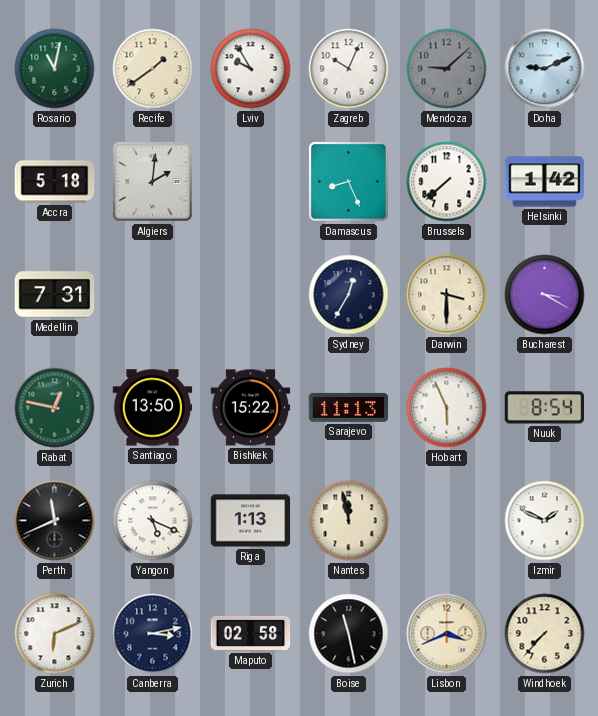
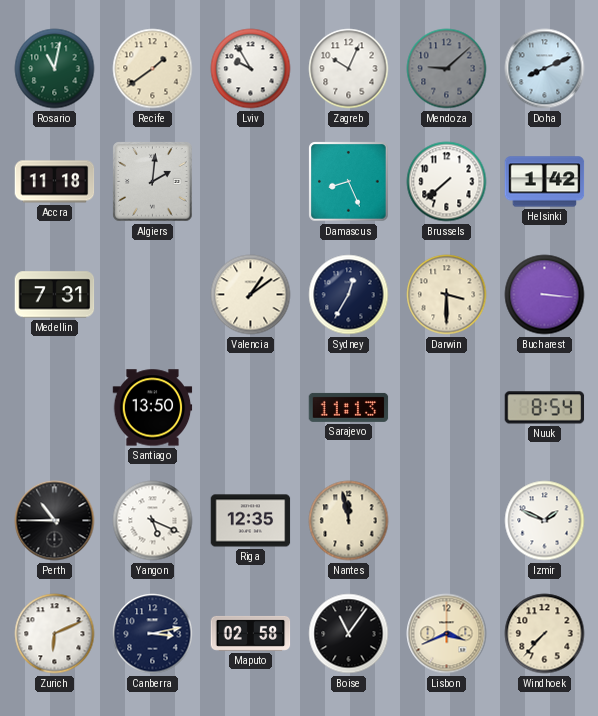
Doha: 9:11 -> 8:11 (545, 69)
Accra: 5:18 -> 11:18 (55, 182)
Valencia: none -> 1:09 (251, 295)
Bucharest: 3:20 -> 3:16 (545, 295)
Rabat: 12:47 -> none (55, 408)
Bishkek: 15:22 -> none (251, 408)
Hobart: 5:56 -> none (447, 408)
Perth: 11:41 -> 10:45 (55, 521)
Riga: 1:13 -> 12:35 (251, 521)
Boise: 11:28 -> 11:06 (349, 634)
